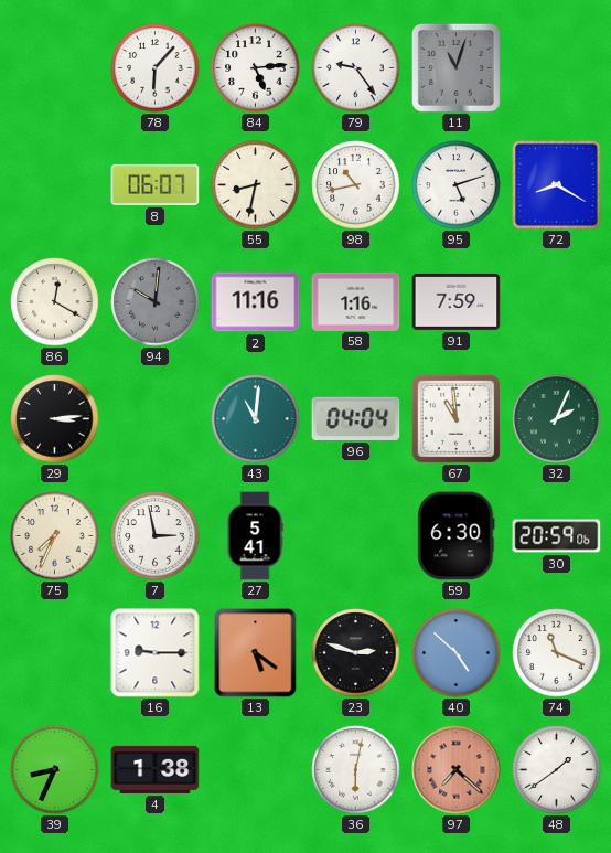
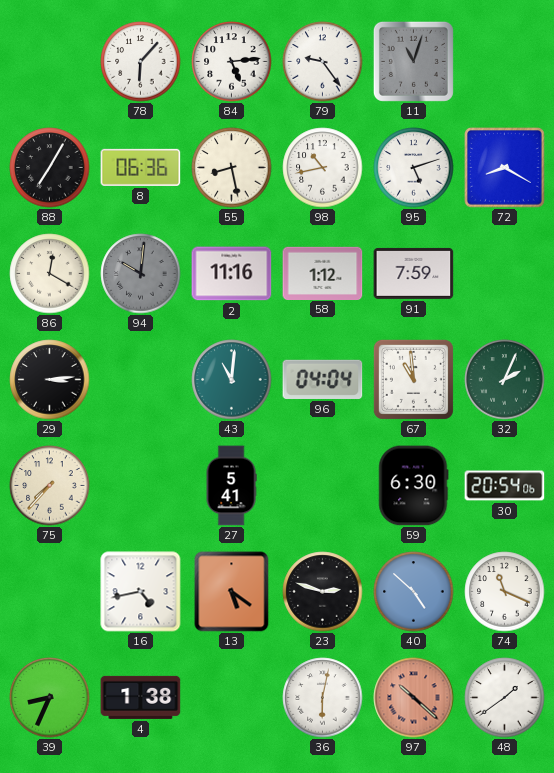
88: none -> 7:05 (50, 168)
8: 06:07 -> 06:36 (141, 167)
55: 8:32 -> 8:28 (232, 168)
58: 1:16 -> 1:12 (323, 273)
75: 7:34 -> 7:37 (50, 486)
7: 2:58 -> none (156, 536)
30: 20:59 -> 20:54 (505, 486)
16: 9:15 -> 4:43 (141, 592)
97: 7:22 -> 10:22 (414, 698)
